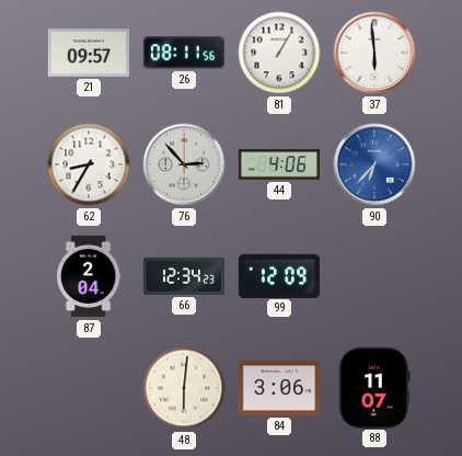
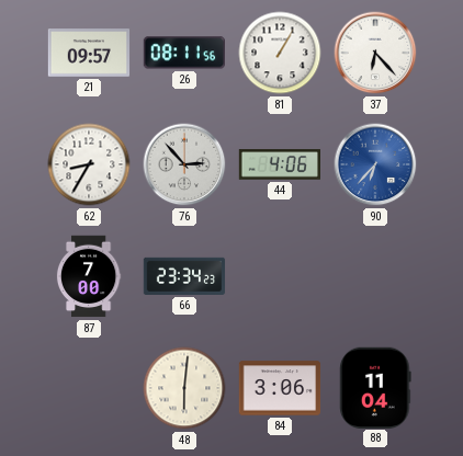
37: 5:59 -> 6:23 (375, 53)
87: 2:04 -> 7:00 (89, 276)
66: 12:34 -> 23:34 (184, 276)
99: 12:09 -> none (278, 275)
88: 11:07 -> 11:04 (375, 387)
